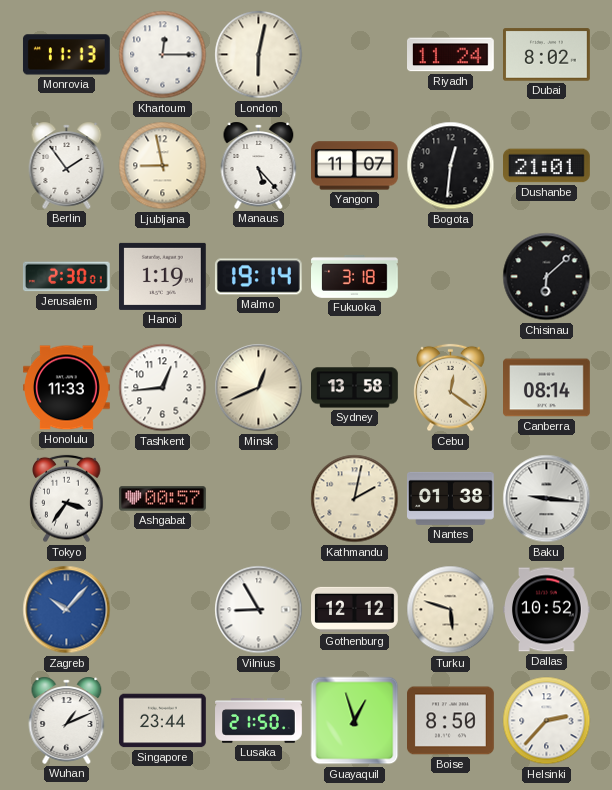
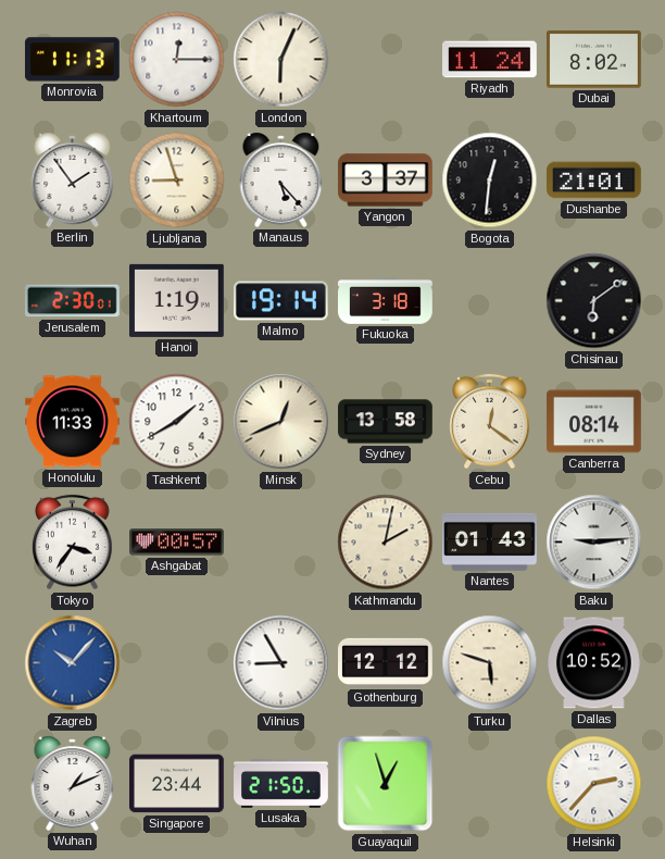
London: 6:02 -> 6:04 (281, 60)
Ljubljana: 8:58 -> 8:57 (177, 180)
Yangon: 11:07 -> 3:37 (386, 180)
Chisinau: 6:08 -> 6:09 (594, 301)
Tashkent: 12:44 -> 1:40 (177, 422)
Nantes: 01:38 -> 01:43 (490, 541)
Baku: 9:16 -> 9:14 (594, 543)
Boise: 8:50 -> none (451, 721)
